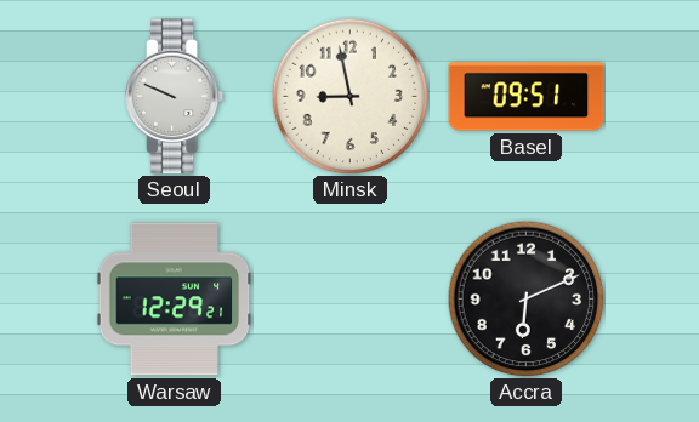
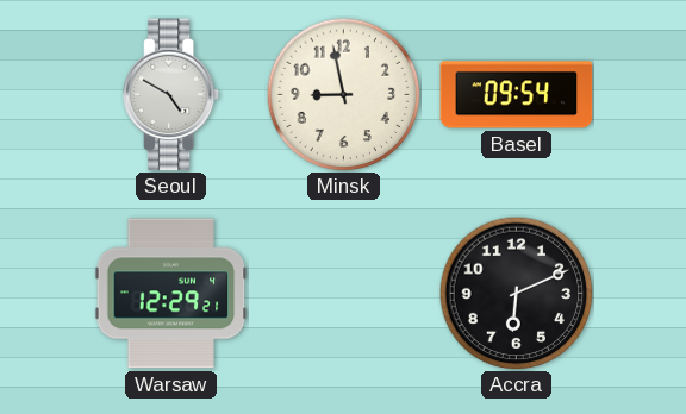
Seoul: 9:49 -> 4:50 (171, 95)
Basel: 09:51 -> 09:54 (517, 95)
